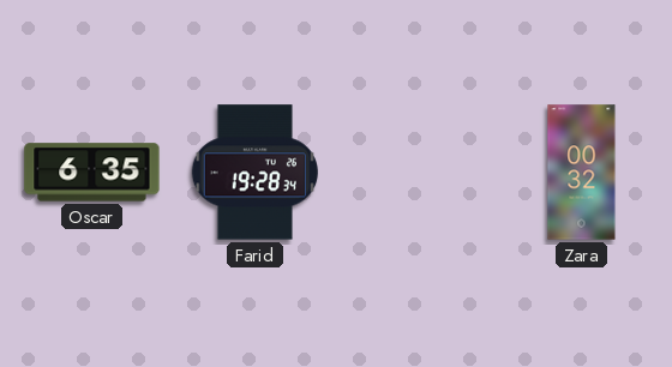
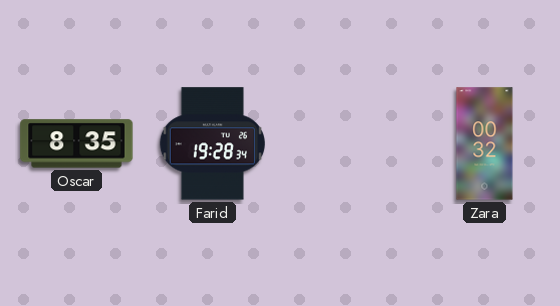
Oscar: 6:35 -> 8:35 (77, 144)
